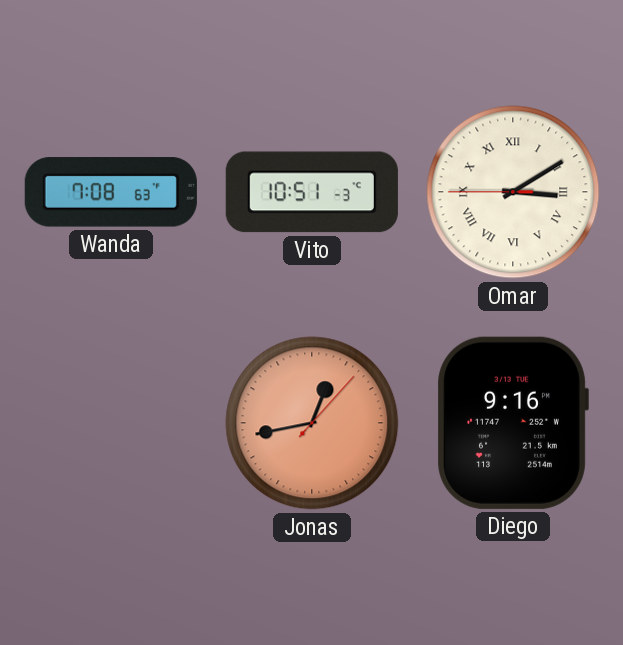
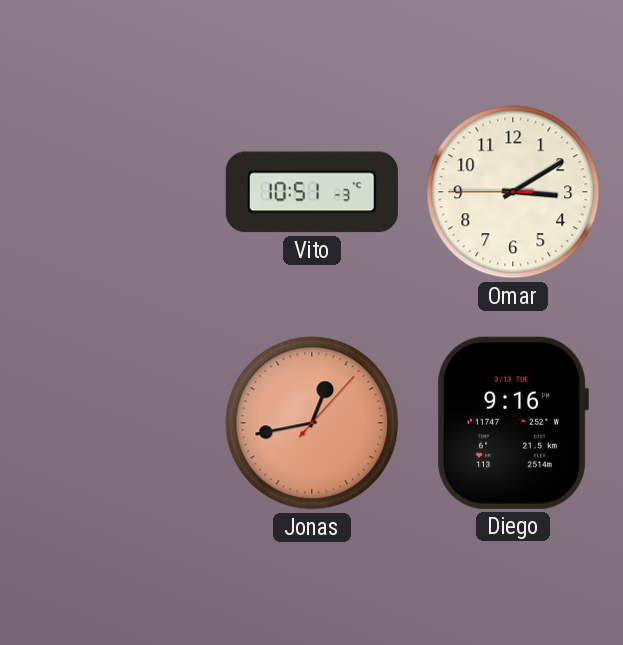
Wanda: 7:08 -> none (111, 192)
Omar numerals: Roman -> Arabic (513, 192)
